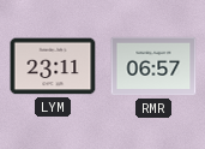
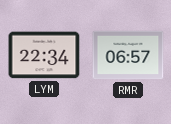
LYM: 23:11 -> 22:34 (44, 55)
